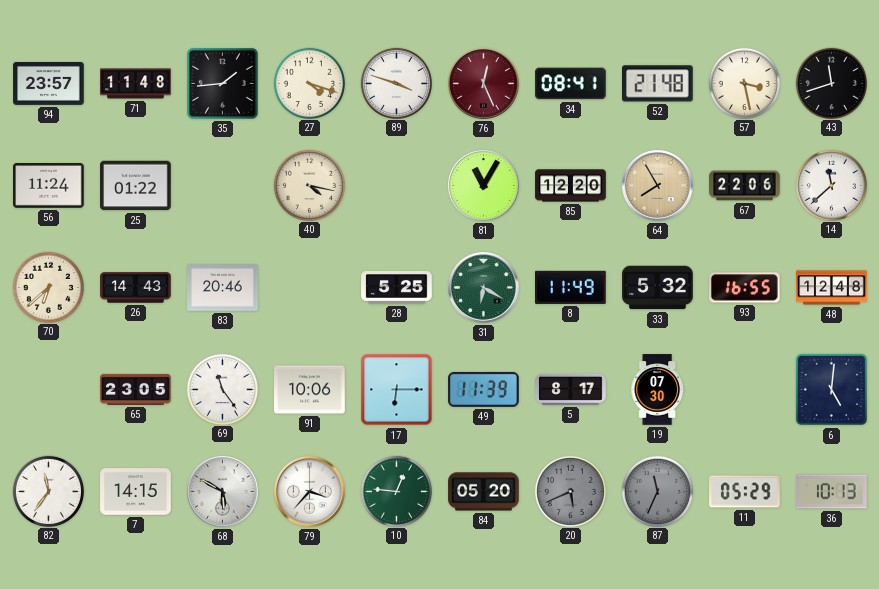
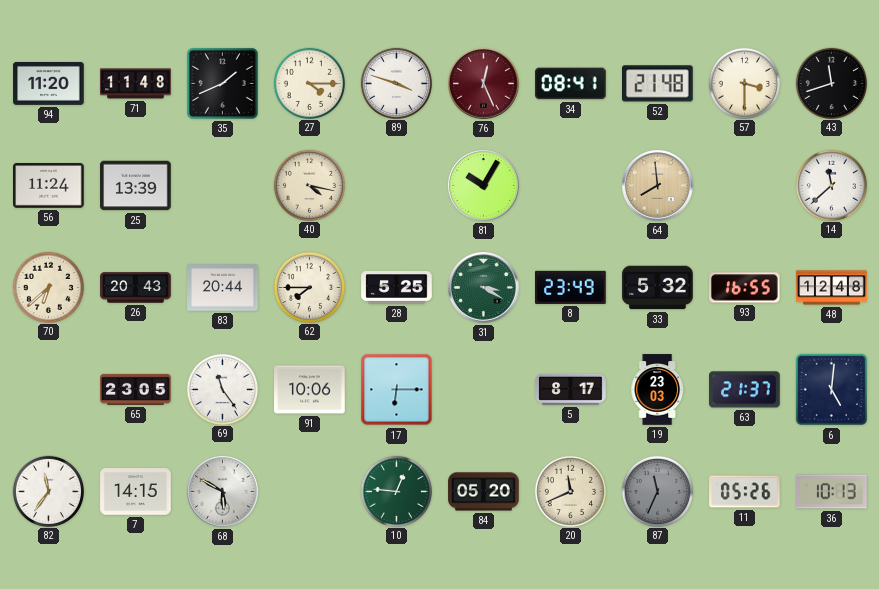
94: 23:57 -> 11:20 (49, 83)
35: 1:44 -> 1:41 (222, 83)
27: 4:18 -> 4:15 (309, 83)
57: 3:28 -> 3:30 (744, 83)
25: 01:22 -> 13:39 (136, 186)
81: 11:05 -> 10:05 (484, 186)
85: 12:20 -> none (571, 186)
64: 7:55 -> 7:59 (658, 186)
67: 22:06 -> none (745, 186)
26: 14:43 -> 20:43 (136, 288)
83: 20:46 -> 20:44 (223, 288)
62: none -> 7:45 (309, 287)
31: 6:20 -> 3:20 (484, 288)
8: 11:49 -> 23:49 (571, 287)
49: 11:39 -> none (484, 389)
19: 07:30 -> 23:03 (657, 390)
63: none -> 21:37 (745, 390)
79: 3:37 -> none (310, 492)
20: 5:41 -> 11:41 (570, 491)
20 dial: grey -> cream (570, 491)
11: 05:29 -> 05:26 (745, 492)
